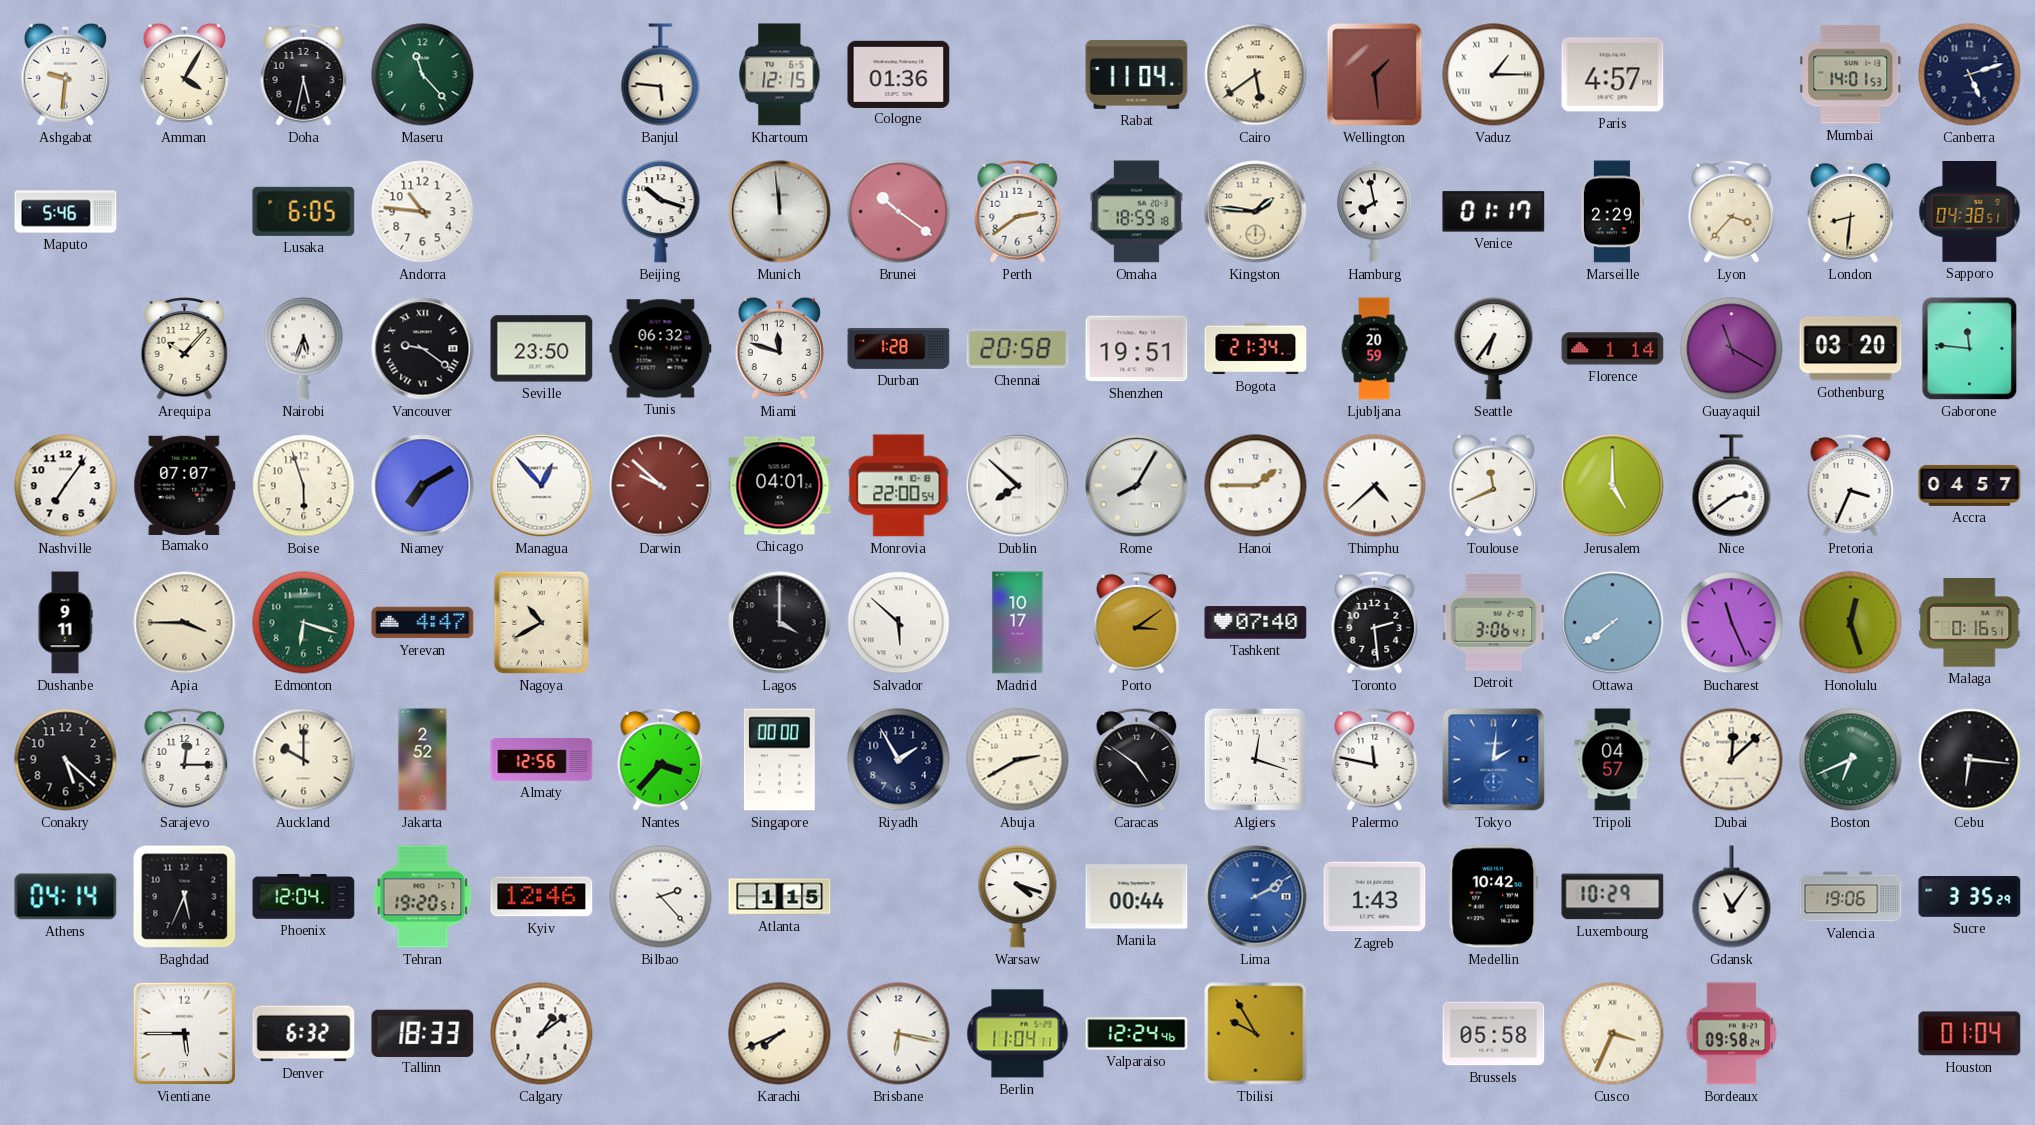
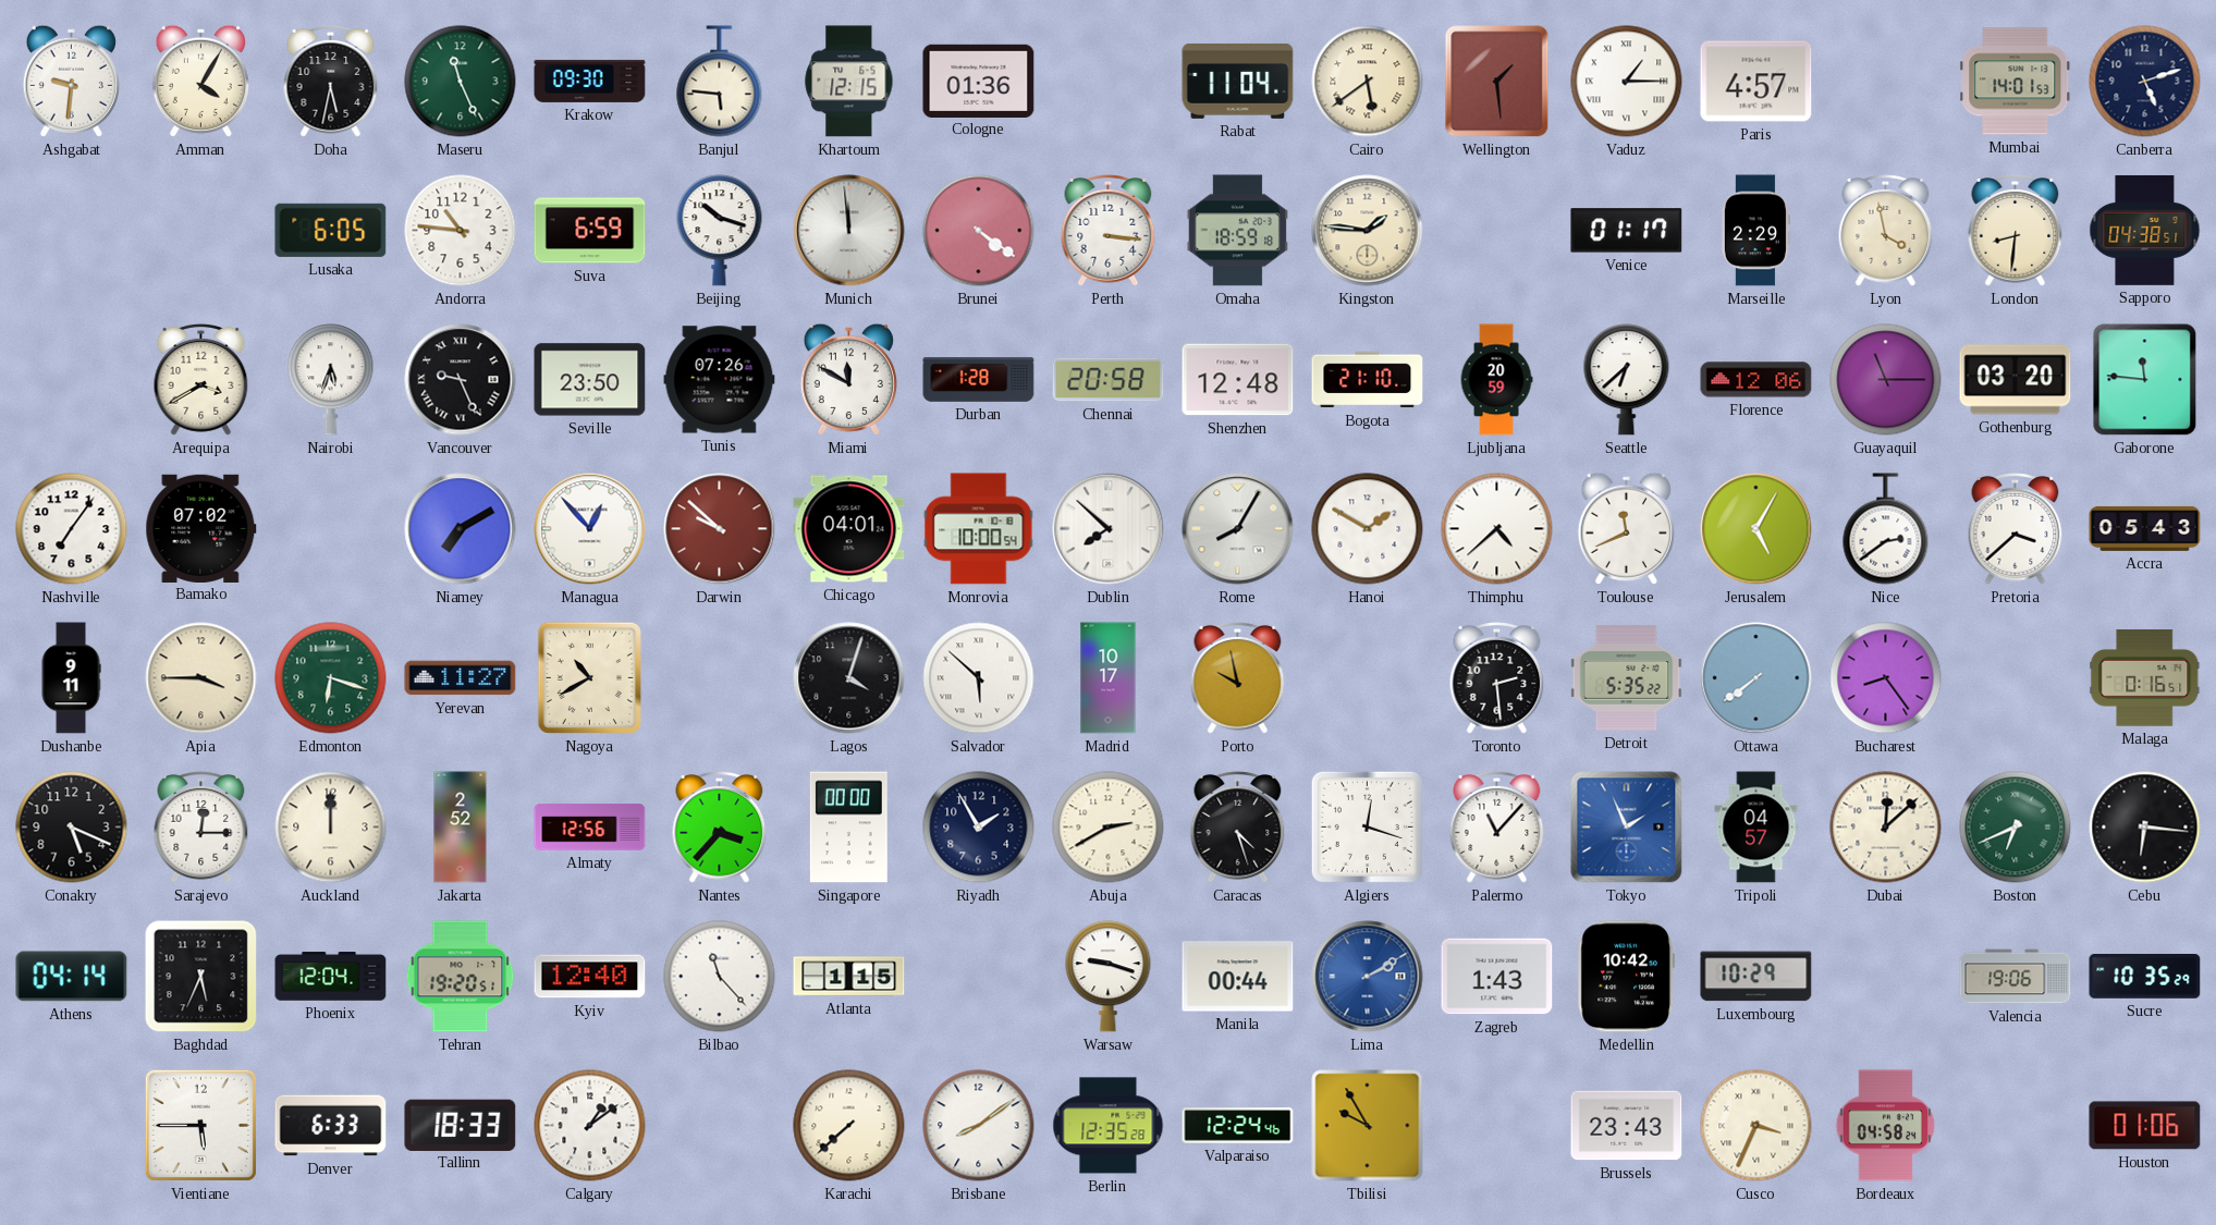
Maseru: 11:23 -> 11:26 (461, 82)
Krakow: none -> 09:30 (590, 81)
Maputo: 5:46 -> none (66, 212)
Suva: none -> 6:59 (590, 231)
Brunei: 10:21 -> 4:21 (979, 231)
Perth: 2:39 -> 3:16 (1109, 231)
Hamburg: 7:58 -> none (1374, 212)
Lyon: 3:37 -> 3:58 (1886, 231)
Arequipa: 10:07 -> 3:40 (201, 380)
Vancouver: 9:21 -> 9:26 (461, 380)
Tunis: 06:32 -> 07:26 (720, 380)
Miami: 11:48 -> 11:50 (848, 379)
Shenzhen: 19:51 -> 12:48 (1238, 380)
Bogota: 21:34 -> 21:10 (1368, 380)
Seattle: 6:36 -> 6:38 (1627, 380)
Florence: 1:14 -> 12:06 (1756, 380)
Guayaquil: 11:20 -> 11:15 (1886, 380)
Bamako: 07:07 -> 07:02 (201, 528)
Boise: 5:57 -> none (304, 486)
Monrovia: 22:00 -> 10:00 (979, 529)
Hanoi: 1:45 -> 1:50 (1368, 529)
Jerusalem: 5:00 -> 5:05 (1756, 529)
Pretoria: 3:34 -> 3:38 (2016, 529)
Accra: 04:57 -> 05:43 (2145, 528)
Yerevan: 4:47 -> 11:27 (461, 678)
Lagos: 4:00 -> 4:03 (849, 678)
Porto: 3:09 -> 9:58 (1238, 678)
Tashkent: 07:40 -> none (1256, 623)
Detroit: 3:06 -> 5:35 (1627, 678)
Bucharest: 11:26 -> 8:24 (1886, 678)
Honolulu: 12:27 -> none (1851, 623)
Conakry: 5:22 -> 5:19 (72, 828)
Auckland: 10:00 -> 12:00 (331, 828)
Caracas: 4:51 -> 4:27 (1238, 828)
Palermo: 11:47 -> 11:07 (1497, 828)
Tokyo: 2:01 -> 1:56 (1627, 828)
Kyiv: 12:46 -> 12:40 (590, 977)
Bilbao: 2:23 -> 11:23 (720, 977)
Warsaw: 4:18 -> 9:18 (1109, 977)
Gdansk: 11:06 -> none (1732, 897)
Sucre: 3:35 -> 10:35 (2145, 977)
Denver: 6:32 -> 6:33 (331, 1126)
Karachi: 7:41 -> 7:38 (849, 1126)
Brisbane: 6:17 -> 8:09 (979, 1126)
Berlin: 11:04 -> 12:35 (1109, 1126)
Brussels: 05:58 -> 23:43 (1627, 1126)
Bordeaux: 09:58 -> 04:58 (1886, 1126)
Houston: 01:04 -> 01:06 (2145, 1126)
